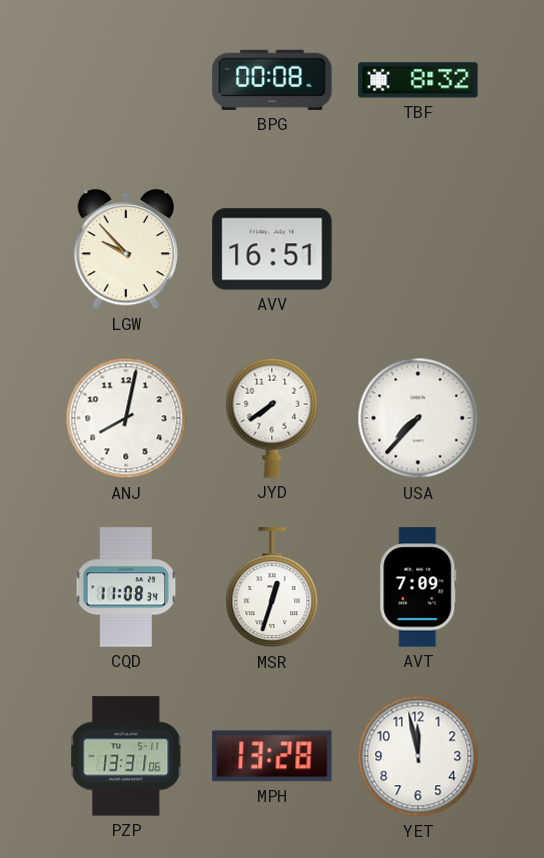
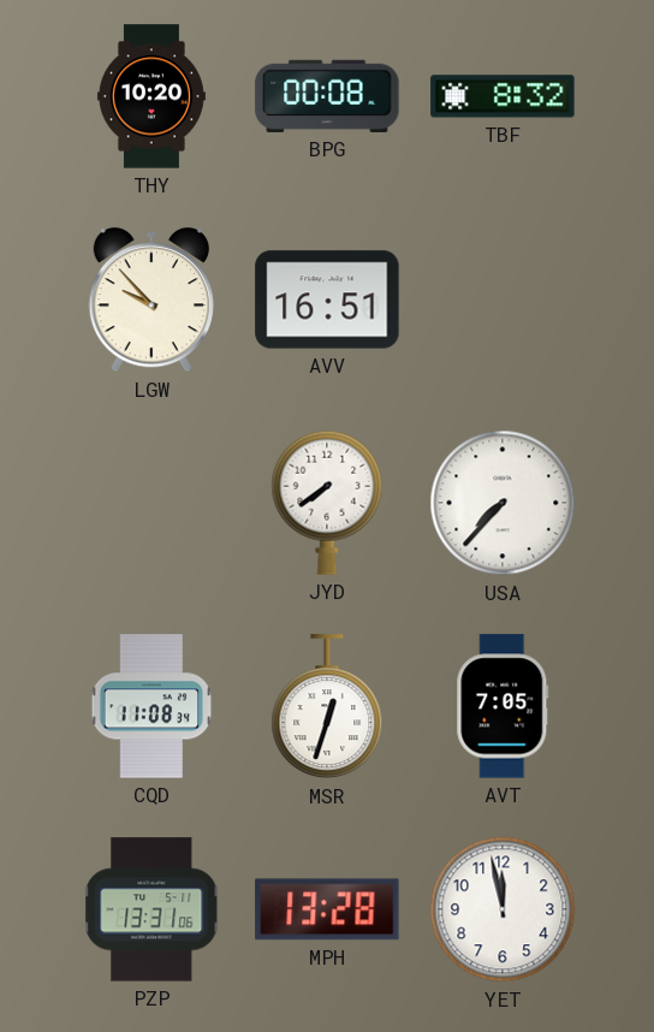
THY: none -> 10:20 (151, 96)
ANJ: 8:02 -> none (126, 418)
AVT: 7:09 -> 7:05 (503, 706)
